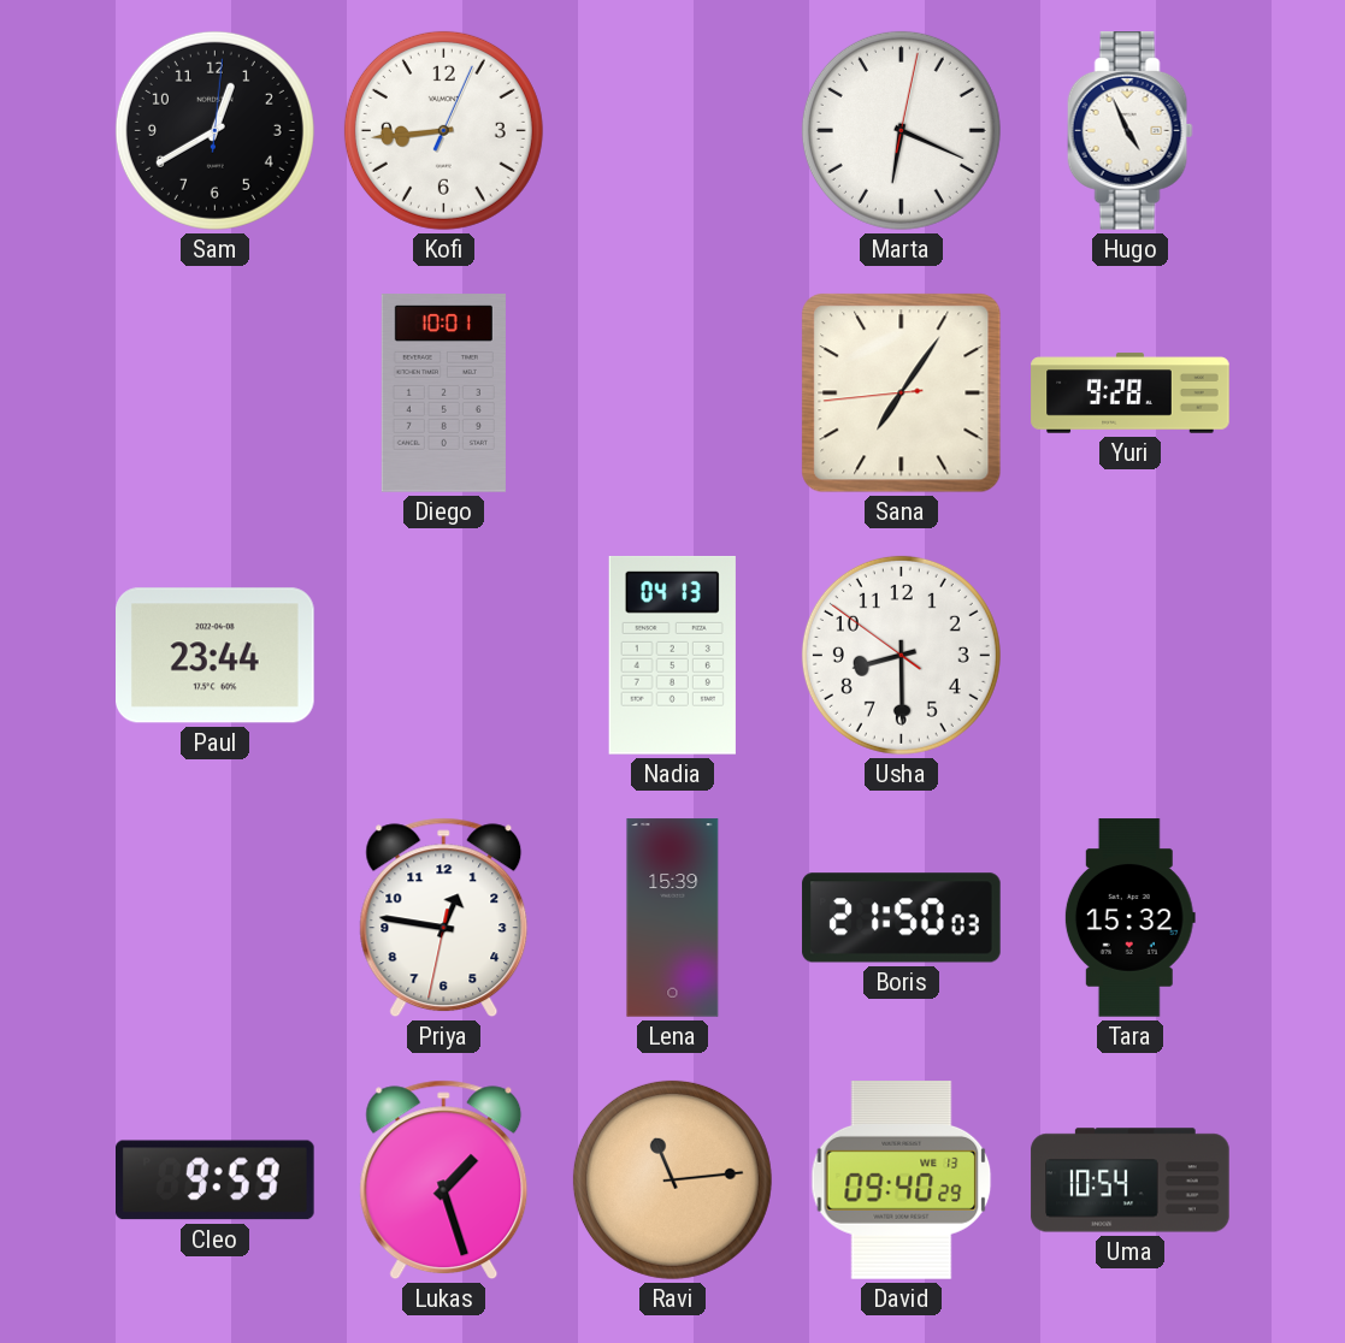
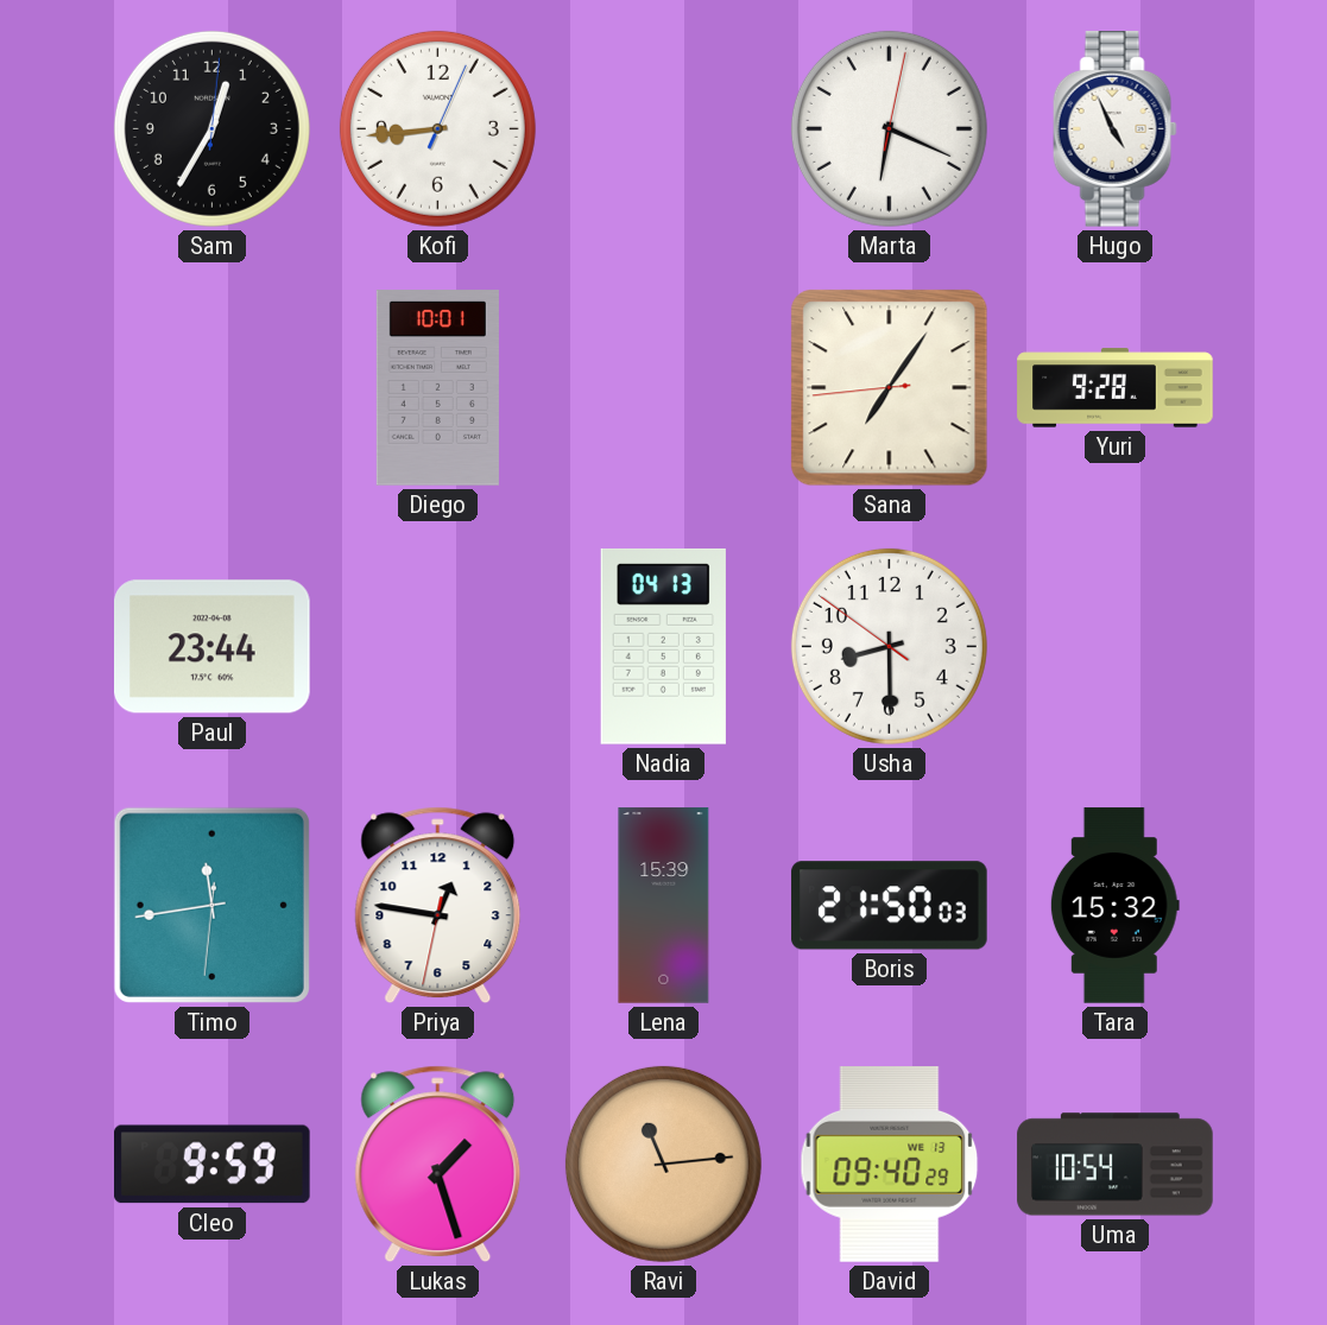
Sam: 12:40 -> 12:35 (211, 128)
Timo: none -> 11:43 (211, 905)
